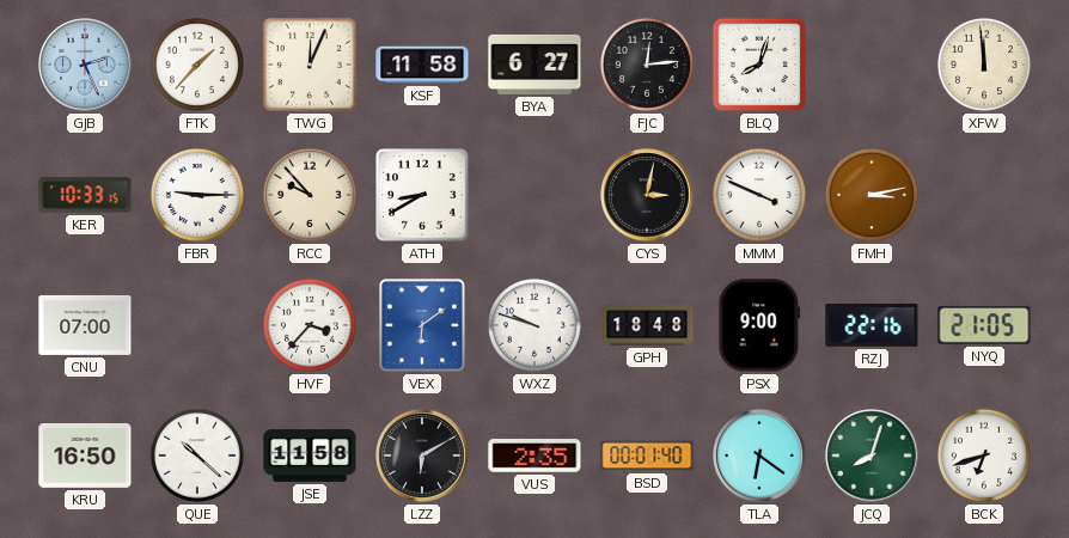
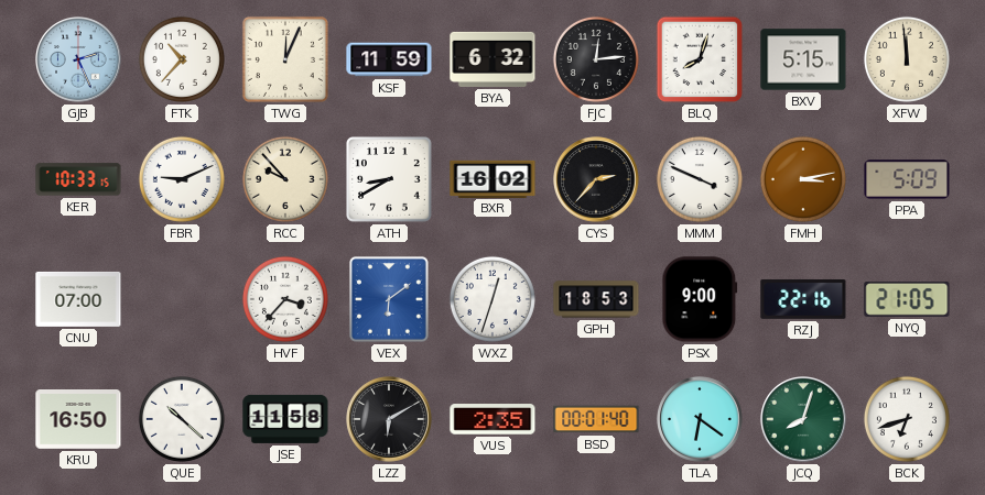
FTK: 1:37 -> 10:37 (182, 59)
KSF: 11:58 -> 11:59 (389, 59)
BYA: 6:27 -> 6:32 (492, 59)
BXV: none -> 5:15 (803, 59)
FBR: 9:15 -> 9:11 (182, 179)
BXR: none -> 16:02 (492, 178)
CYS: 3:02 -> 2:37 (596, 179)
PPA: none -> 5:09 (907, 179)
WXZ: 9:48 -> 12:33 (492, 299)
GPH: 18:48 -> 18:53 (596, 299)
